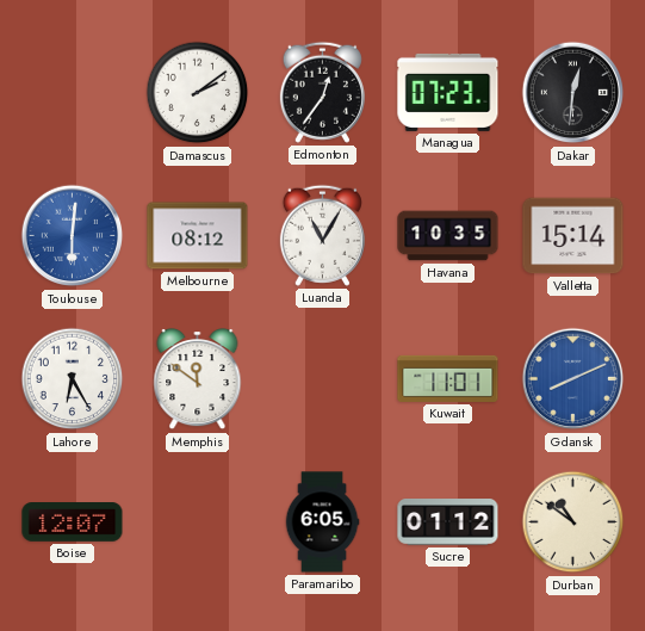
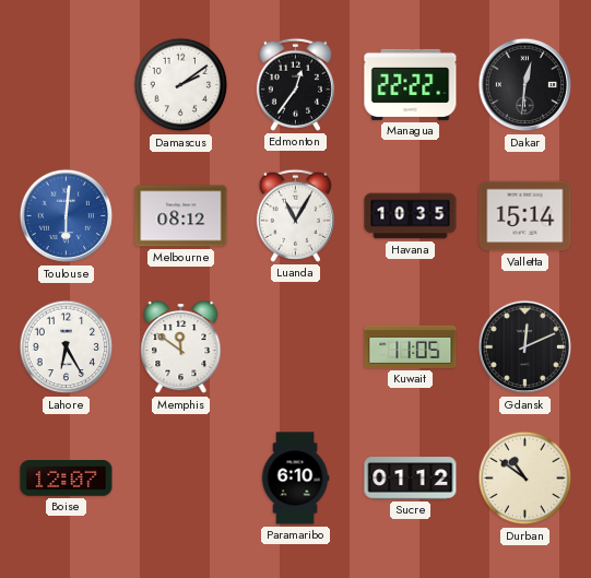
Managua: 07:23 -> 22:22 (411, 84)
Kuwait: 11:01 -> 11:05 (411, 346)
Gdansk: 8:11 -> 12:11 (525, 347)
Gdansk dial: blue -> black (525, 347)
Paramaribo: 6:05 -> 6:10 (295, 479)
